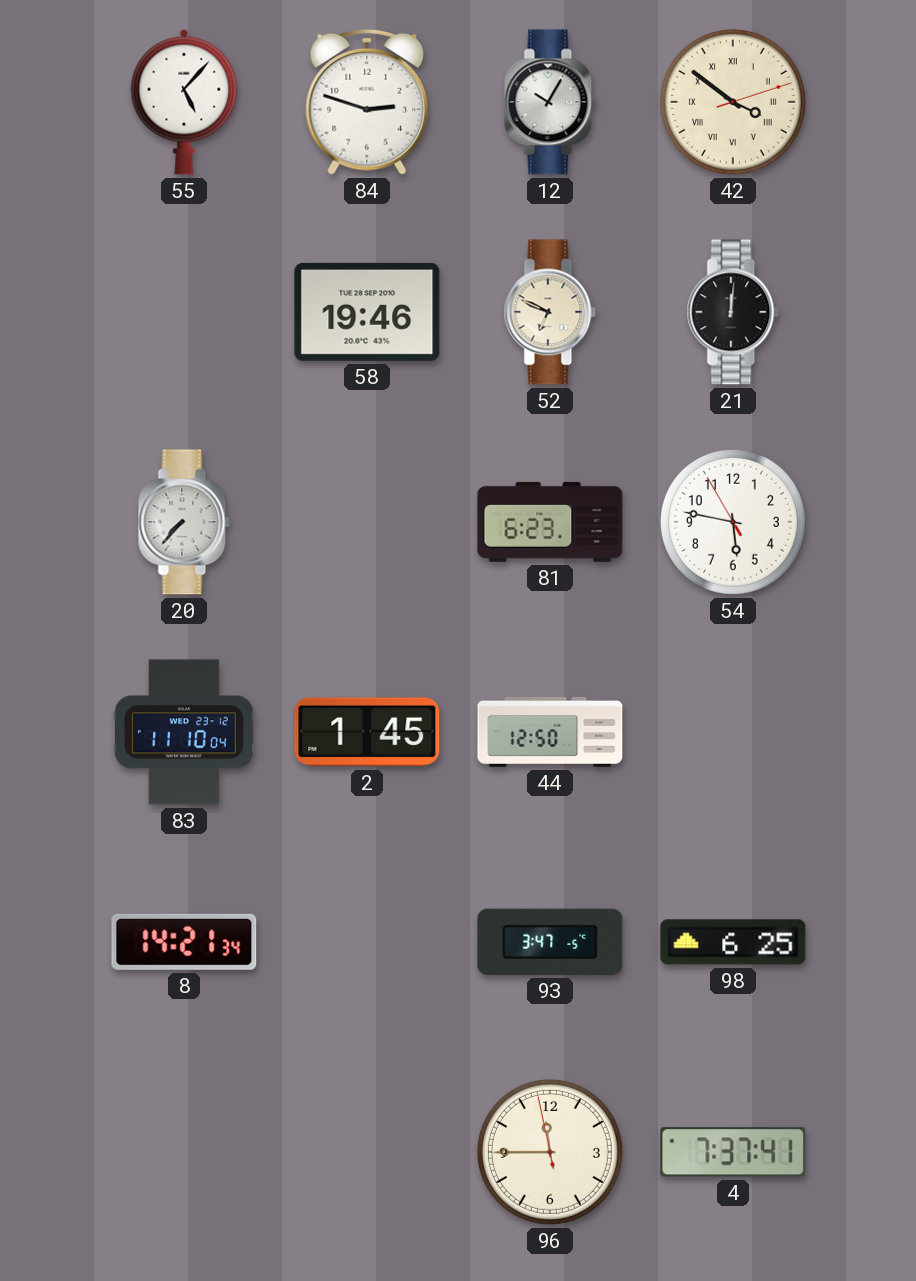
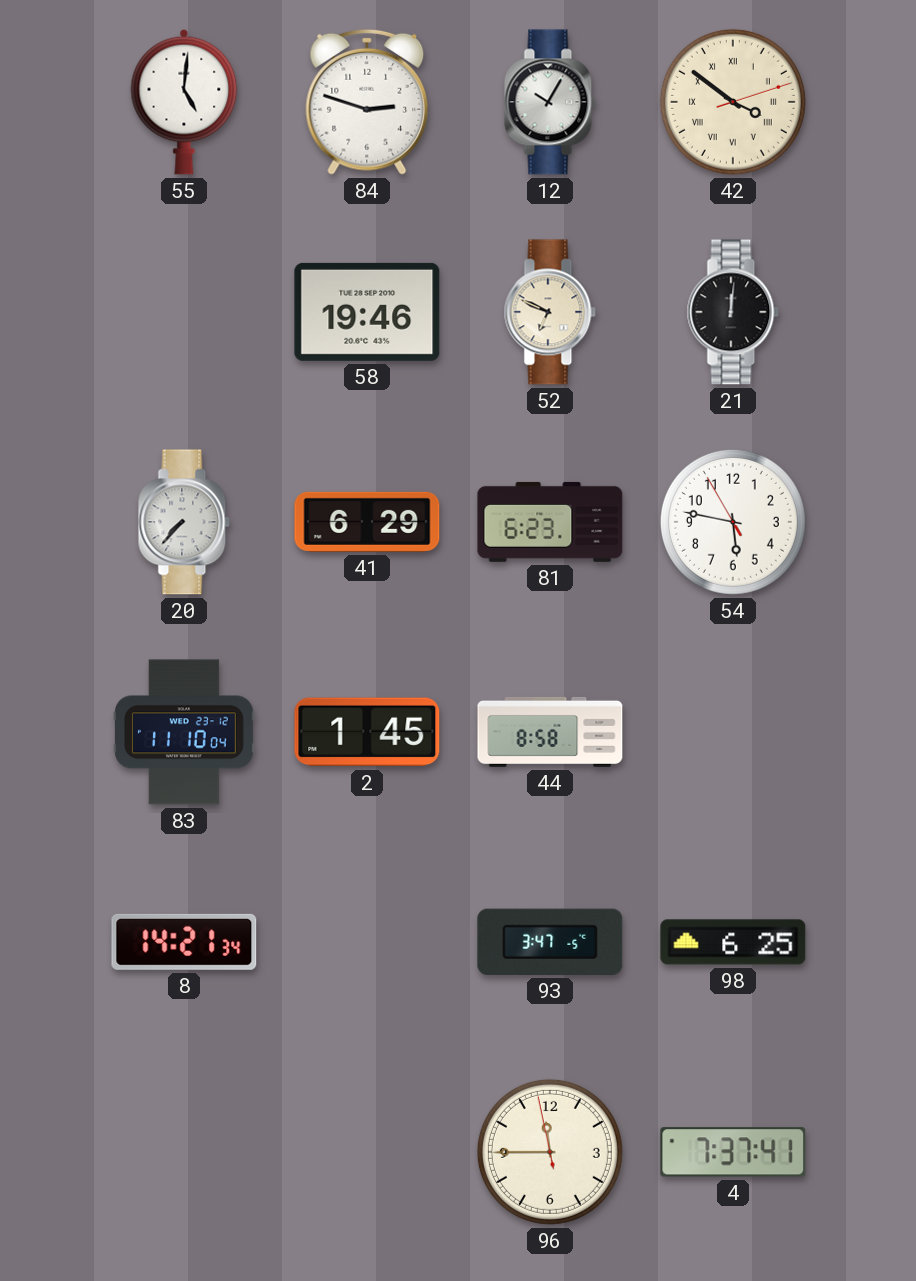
55: 5:07 -> 5:01 (184, 102)
41: none -> 6:29 (367, 522)
44: 12:50 -> 8:58 (550, 732)
